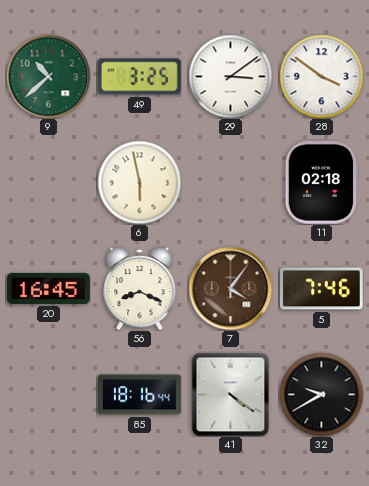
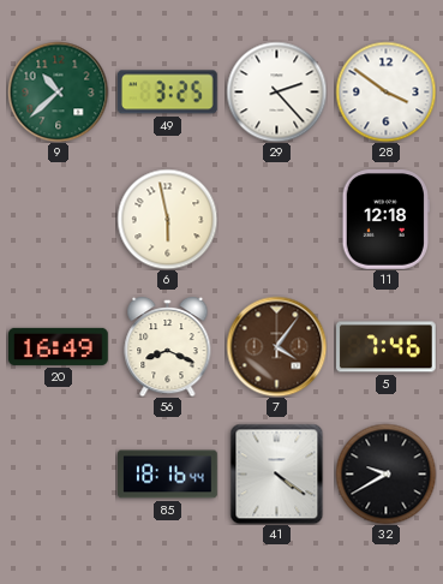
29: 3:09 -> 2:23 (276, 91)
11: 02:18 -> 12:18 (385, 220)
20: 16:45 -> 16:49 (59, 346)
